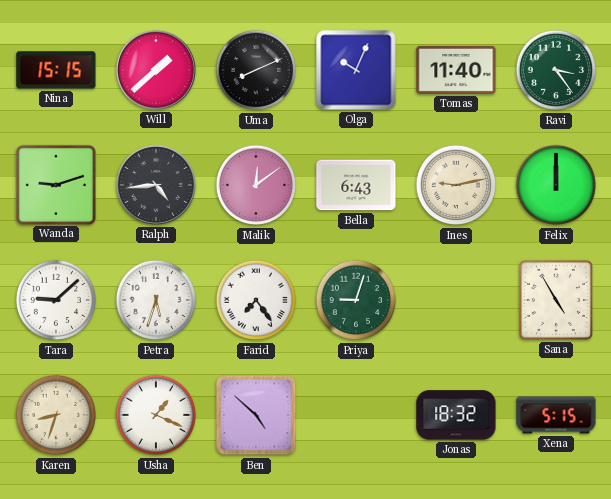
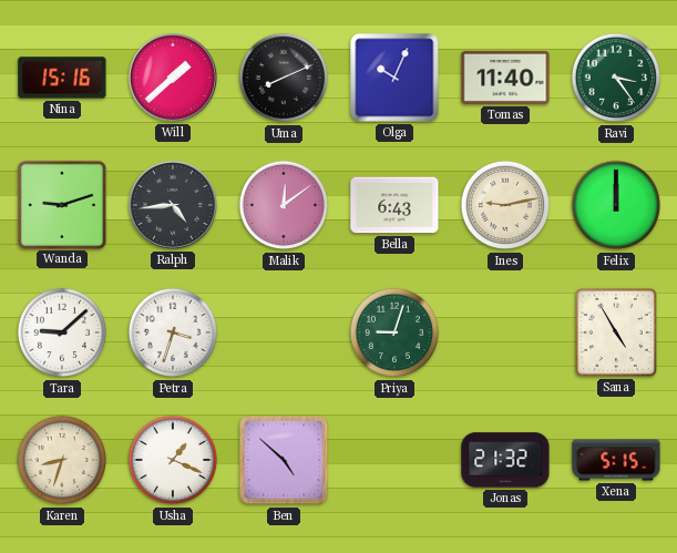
Nina: 15:15 -> 15:16 (62, 78)
Petra: 5:33 -> 3:33 (173, 332)
Farid: 7:24 -> none (256, 300)
Jonas: 18:32 -> 21:32 (505, 460)
